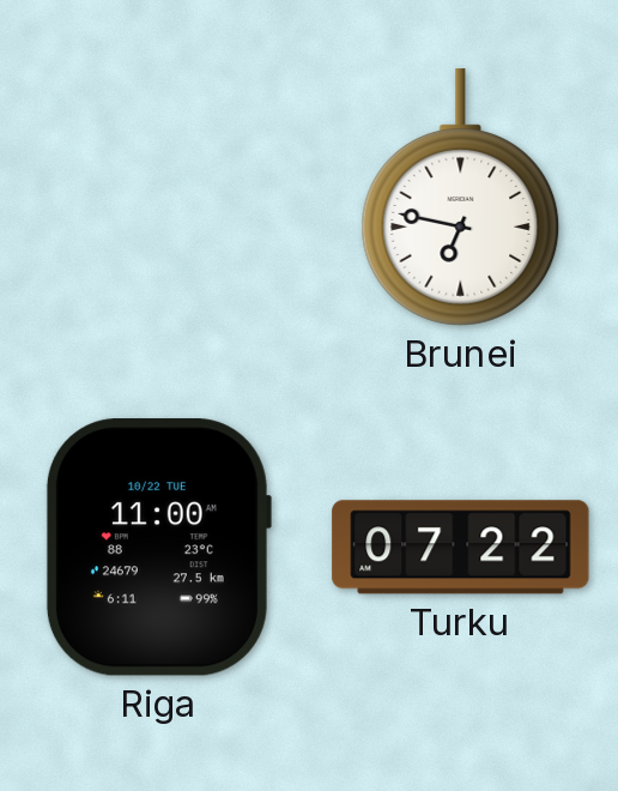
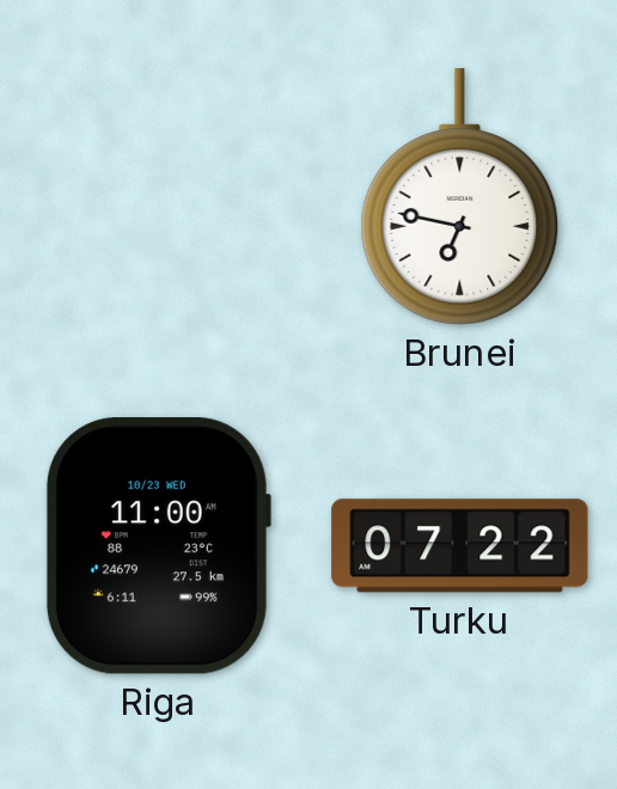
Riga date: 10/22 TUE -> 10/23 WED (158, 546)
